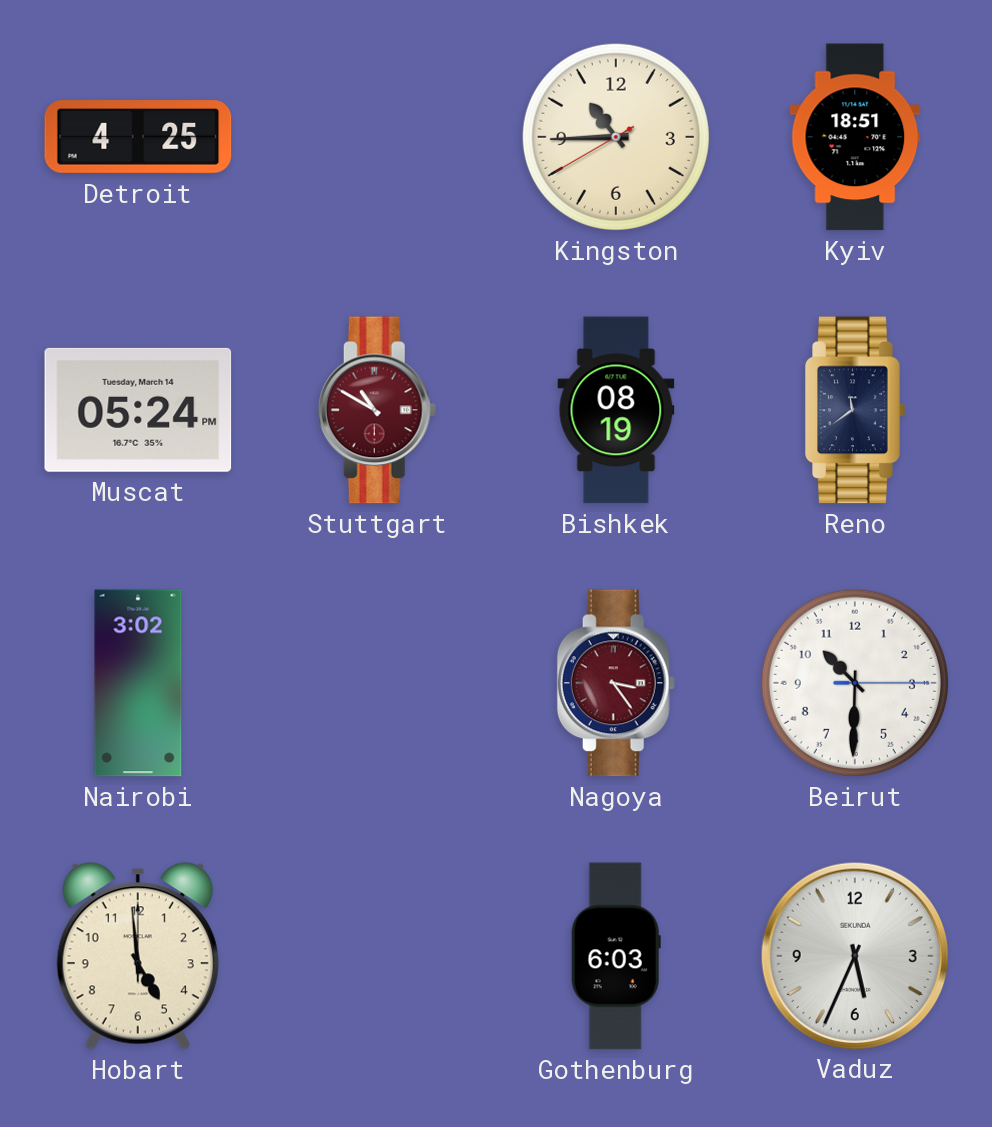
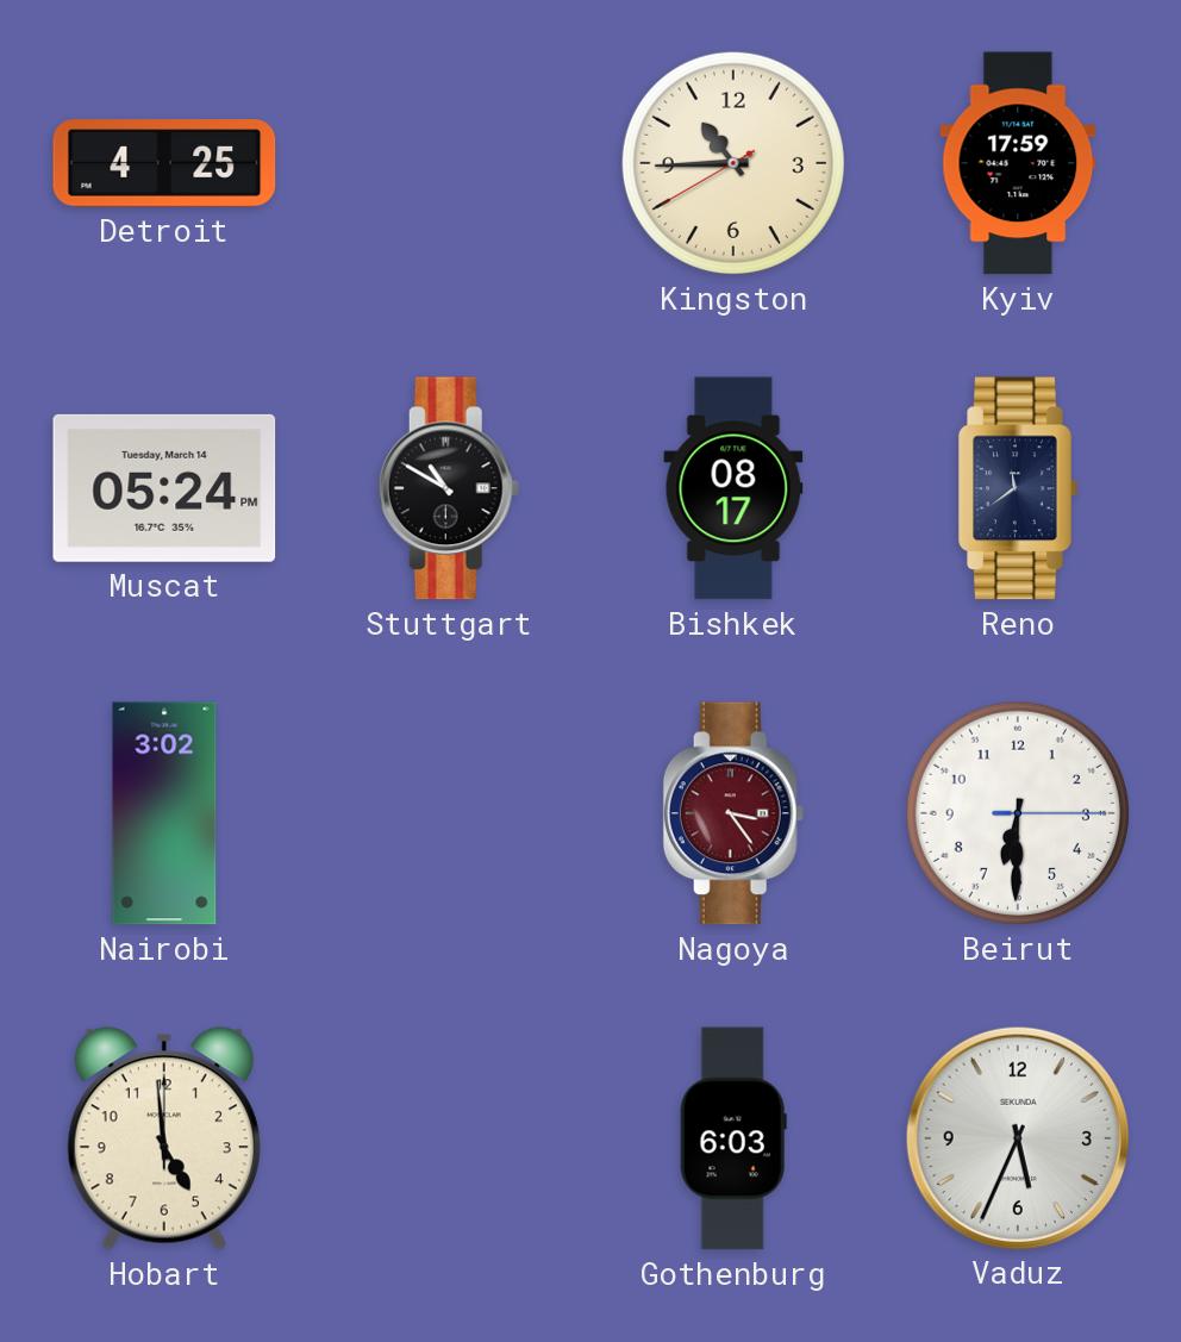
Kyiv: 18:51 -> 17:59 (1018, 163)
Stuttgart dial: burgundy -> black (449, 488)
Bishkek: 08:19 -> 08:17 (733, 488)
Beirut: 10:30 -> 6:30 (1018, 813)
